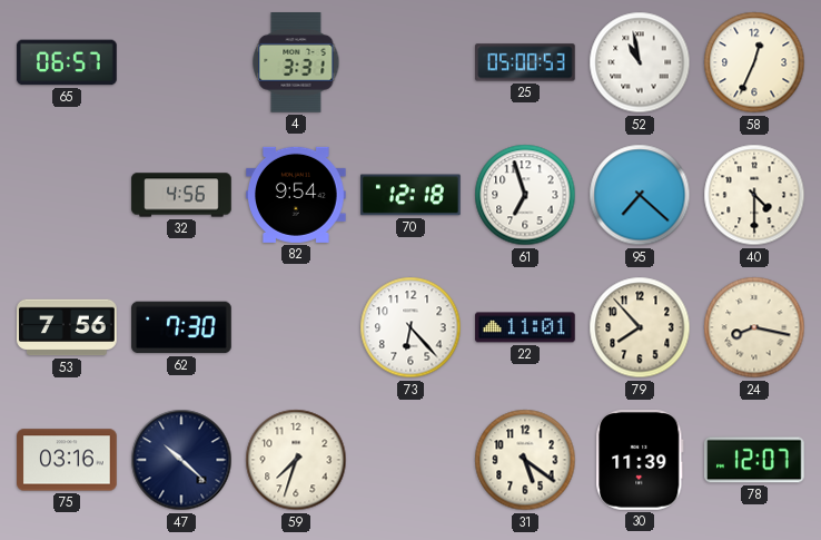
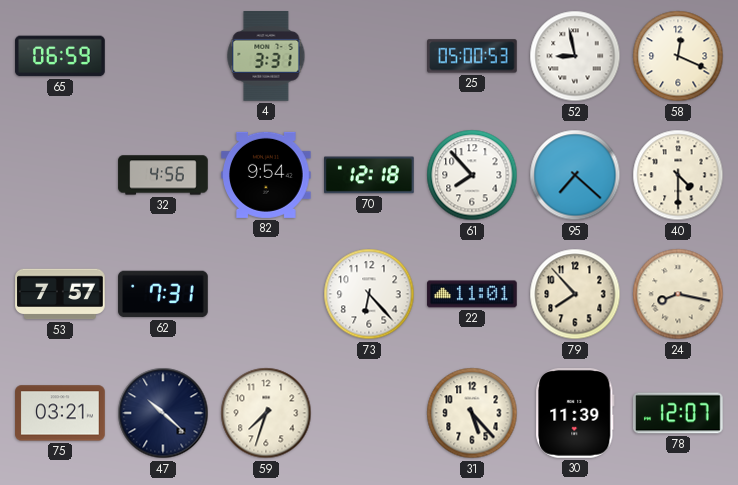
65: 06:57 -> 06:59 (60, 56)
52: 10:58 -> 8:58 (575, 56)
58: 12:34 -> 12:19 (678, 56)
61: 6:57 -> 7:53 (472, 175)
53: 7:56 -> 7:57 (60, 294)
62: 7:30 -> 7:31 (163, 294)
75: 03:16 -> 03:21 (60, 413)
31: 5:21 -> 5:23 (472, 413)
